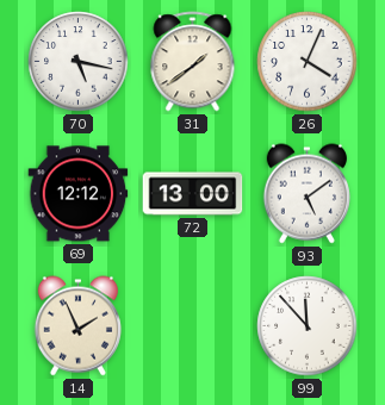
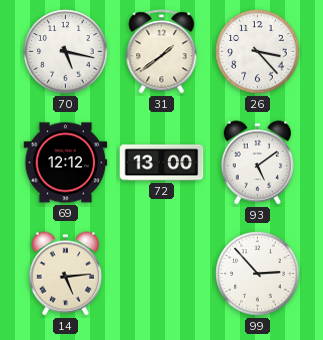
26: 4:04 -> 3:23 (258, 52)
14: 1:56 -> 5:14 (65, 274)
99: 11:53 -> 2:53 (258, 274)
